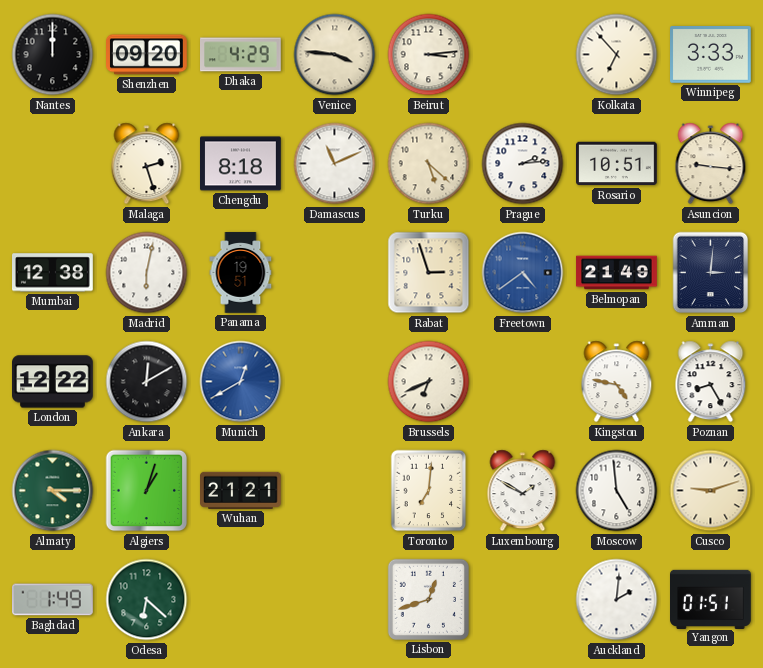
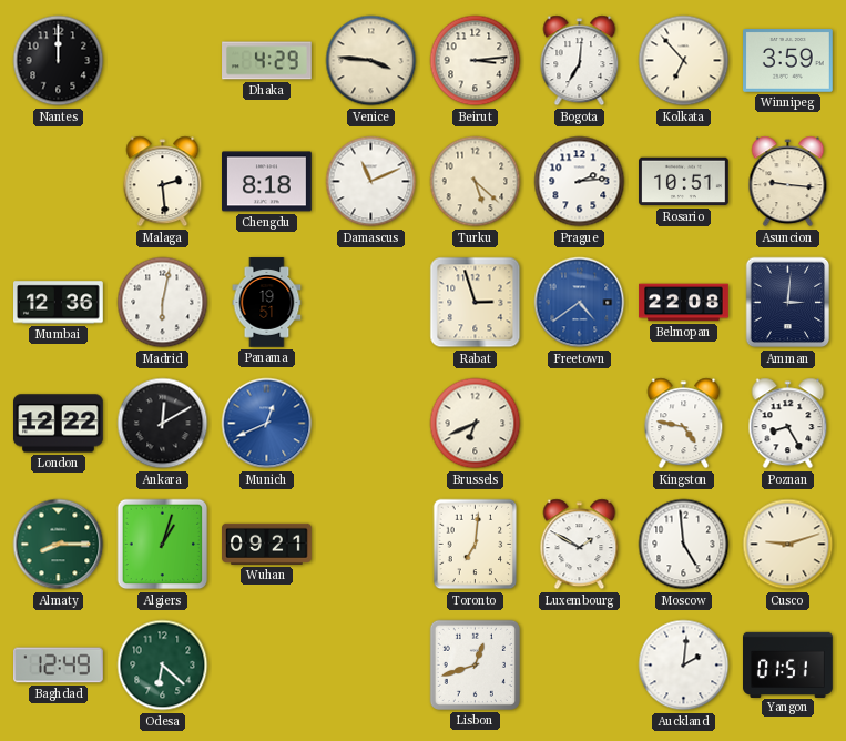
Shenzhen: 09:20 -> none (147, 55)
Bogota: none -> 7:01 (580, 61)
Winnipeg: 3:33 -> 3:59 (788, 61)
Malaga: 2:27 -> 2:29 (163, 182)
Mumbai: 12:38 -> 12:36 (59, 303)
Belmopan: 21:49 -> 22:08 (684, 303)
Munich: 12:40 -> 12:41 (267, 424)
Almaty: 4:15 -> 8:15 (59, 545)
Wuhan: 21:21 -> 09:21 (267, 544)
Baghdad: 1:49 -> 12:49 (59, 666)
